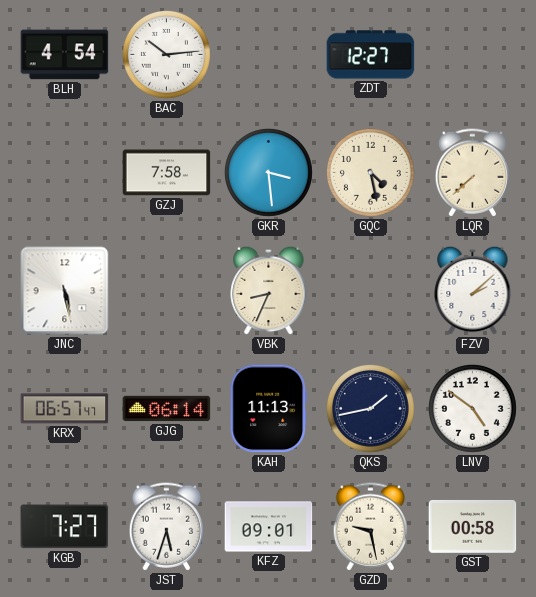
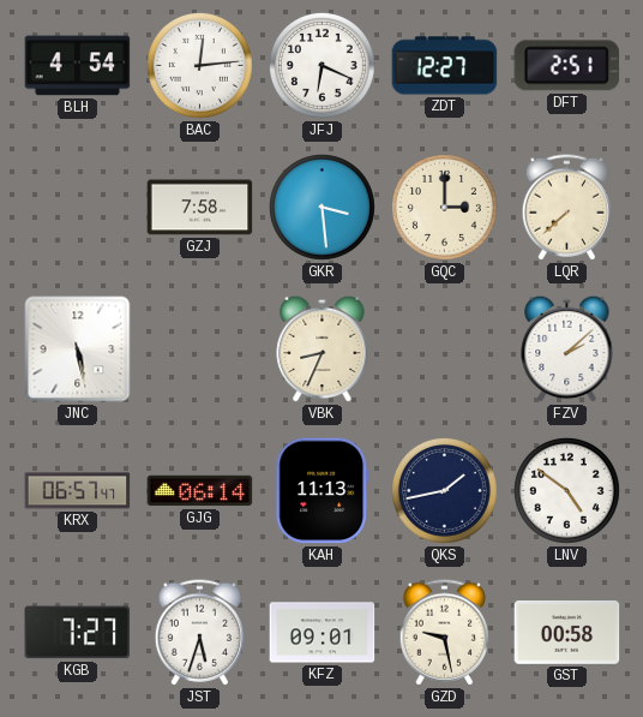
BAC: 10:14 -> 12:14 (199, 65)
JFJ: none -> 6:19 (321, 65)
DFT: none -> 2:51 (567, 66)
GQC: 4:28 -> 3:00 (444, 207)
